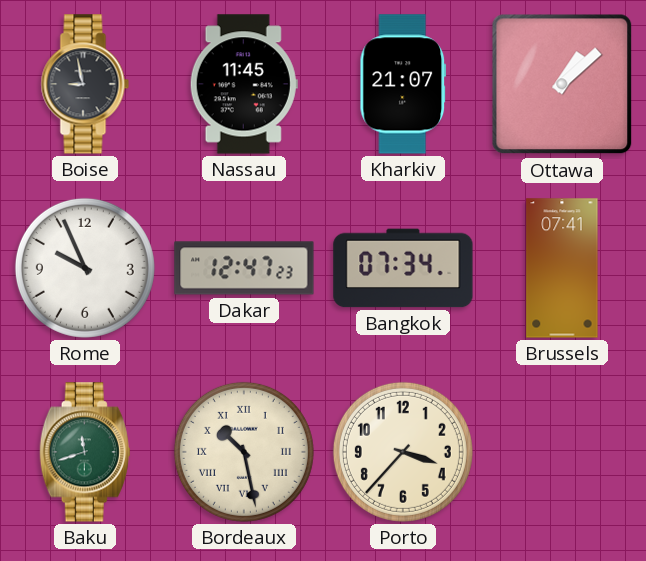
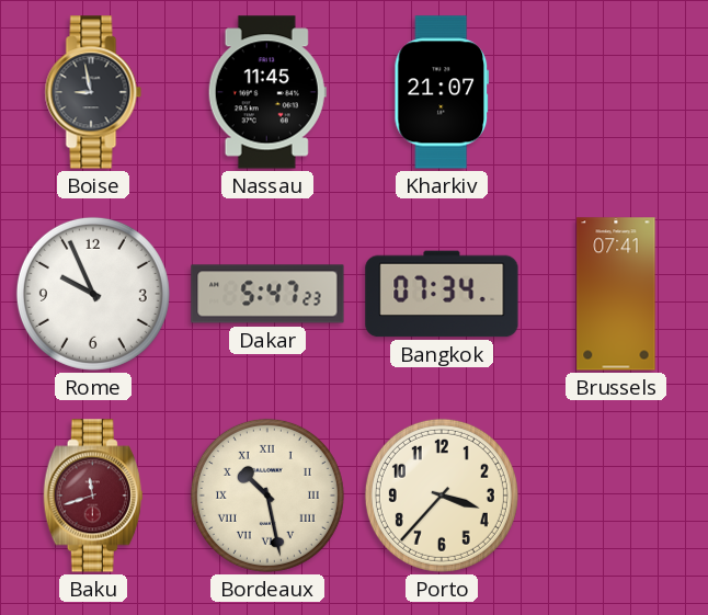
Ottawa: 1:08 -> none (562, 84)
Dakar: 12:47 -> 5:47 (267, 294)
Baku dial: green -> burgundy (93, 496)
